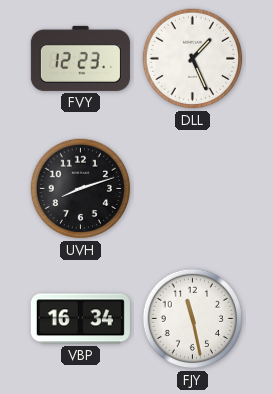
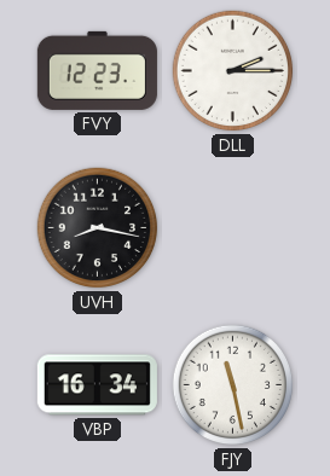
DLL: 1:26 -> 2:15 (233, 71)
UVH: 8:12 -> 8:17 (98, 228)
